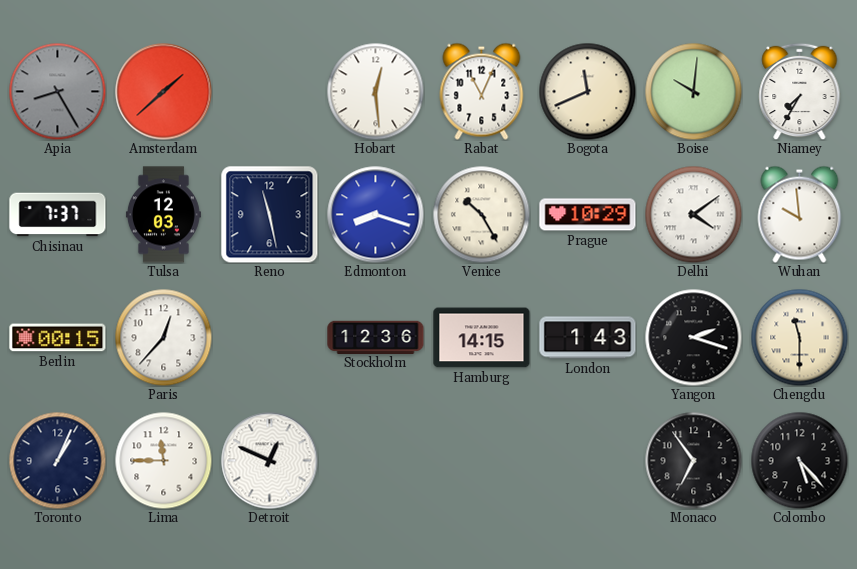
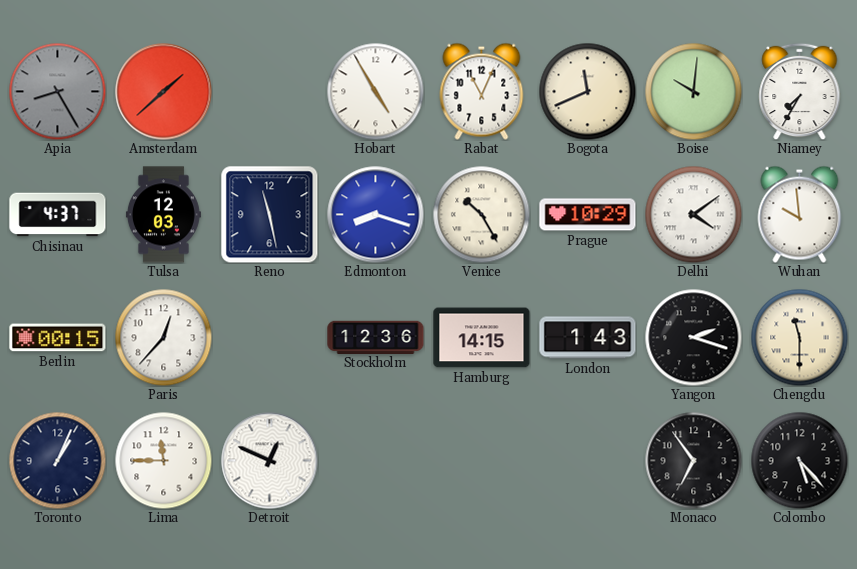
Hobart: 12:29 -> 4:55 (375, 91)
Chisinau: 7:37 -> 4:37 (58, 215)
